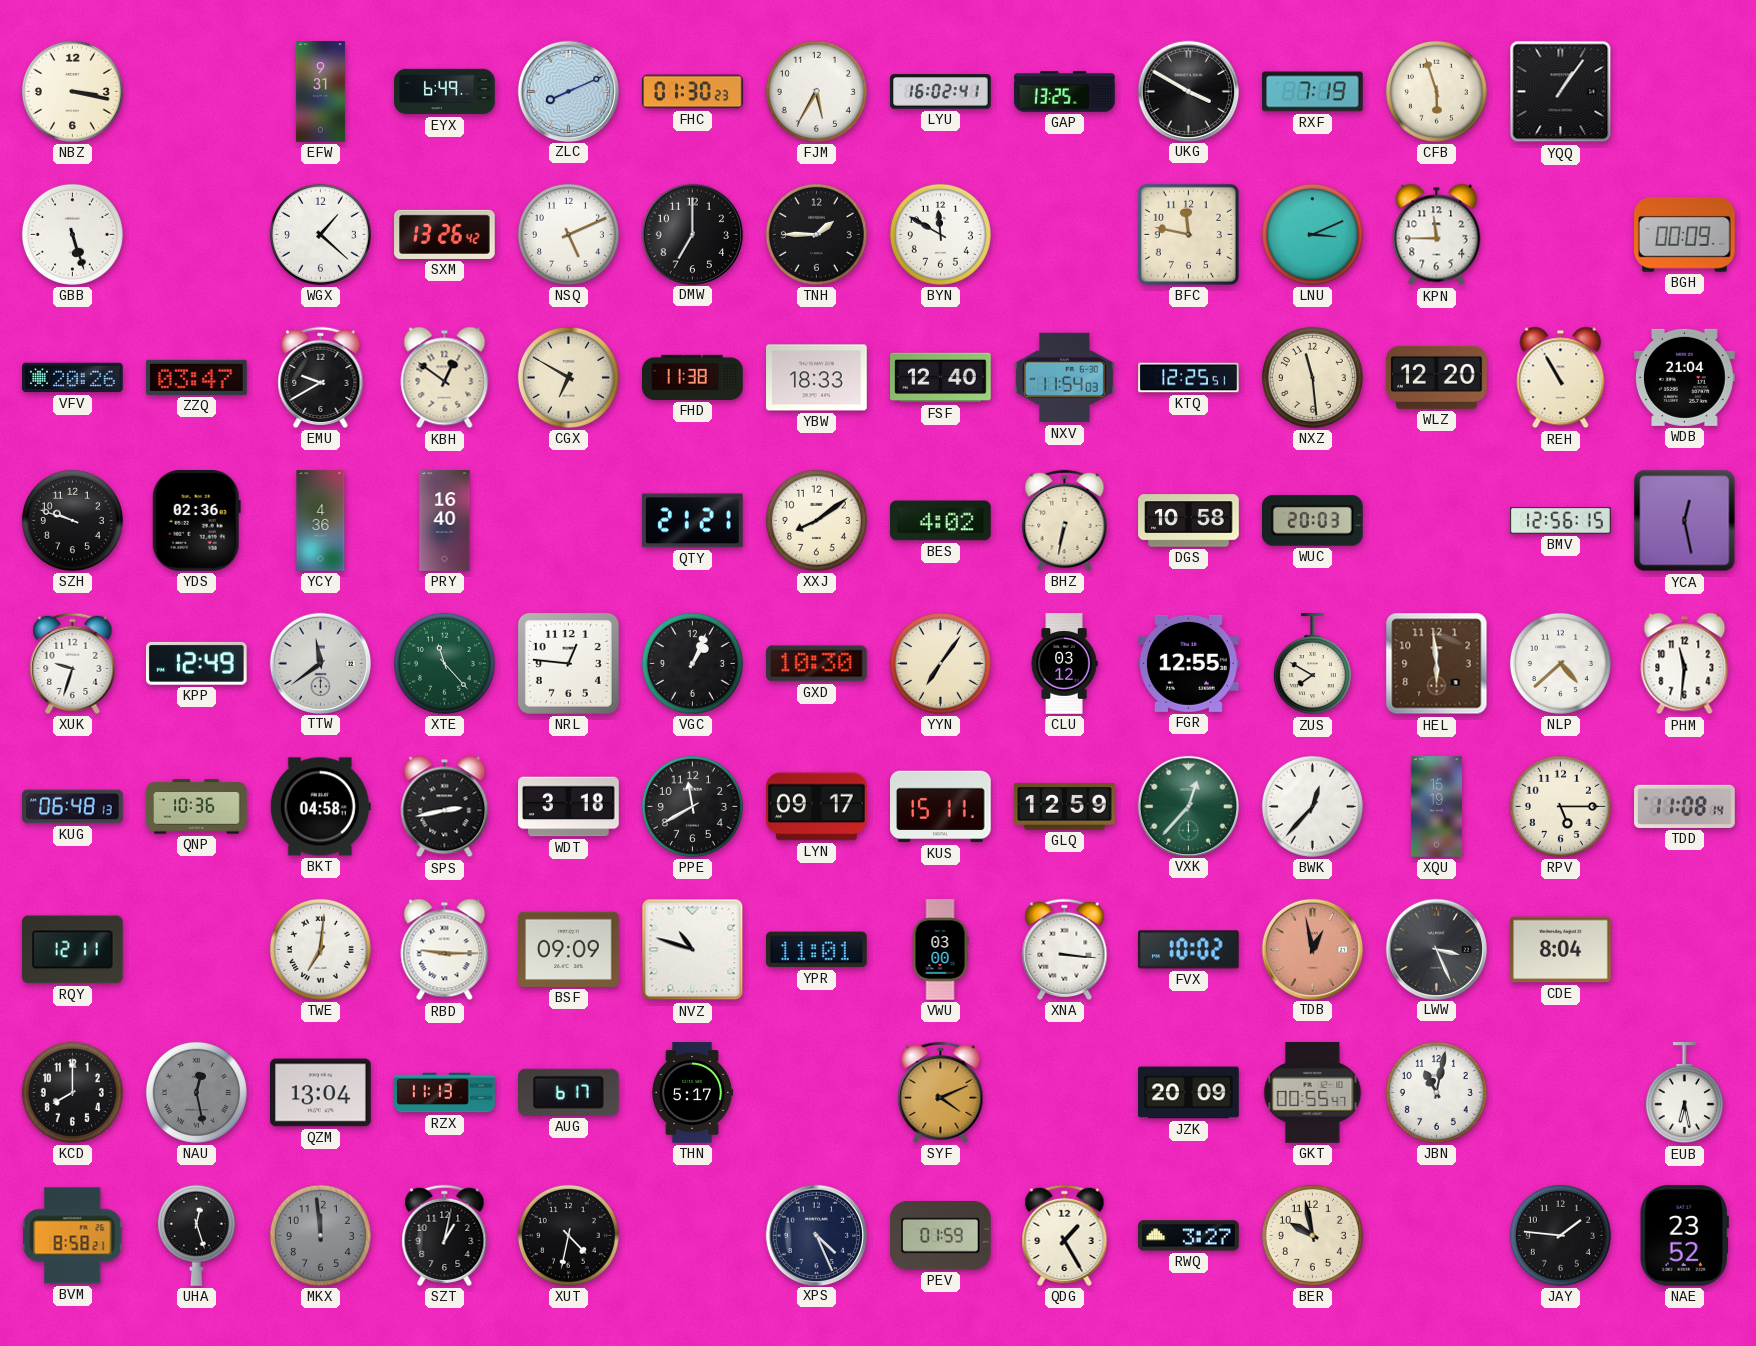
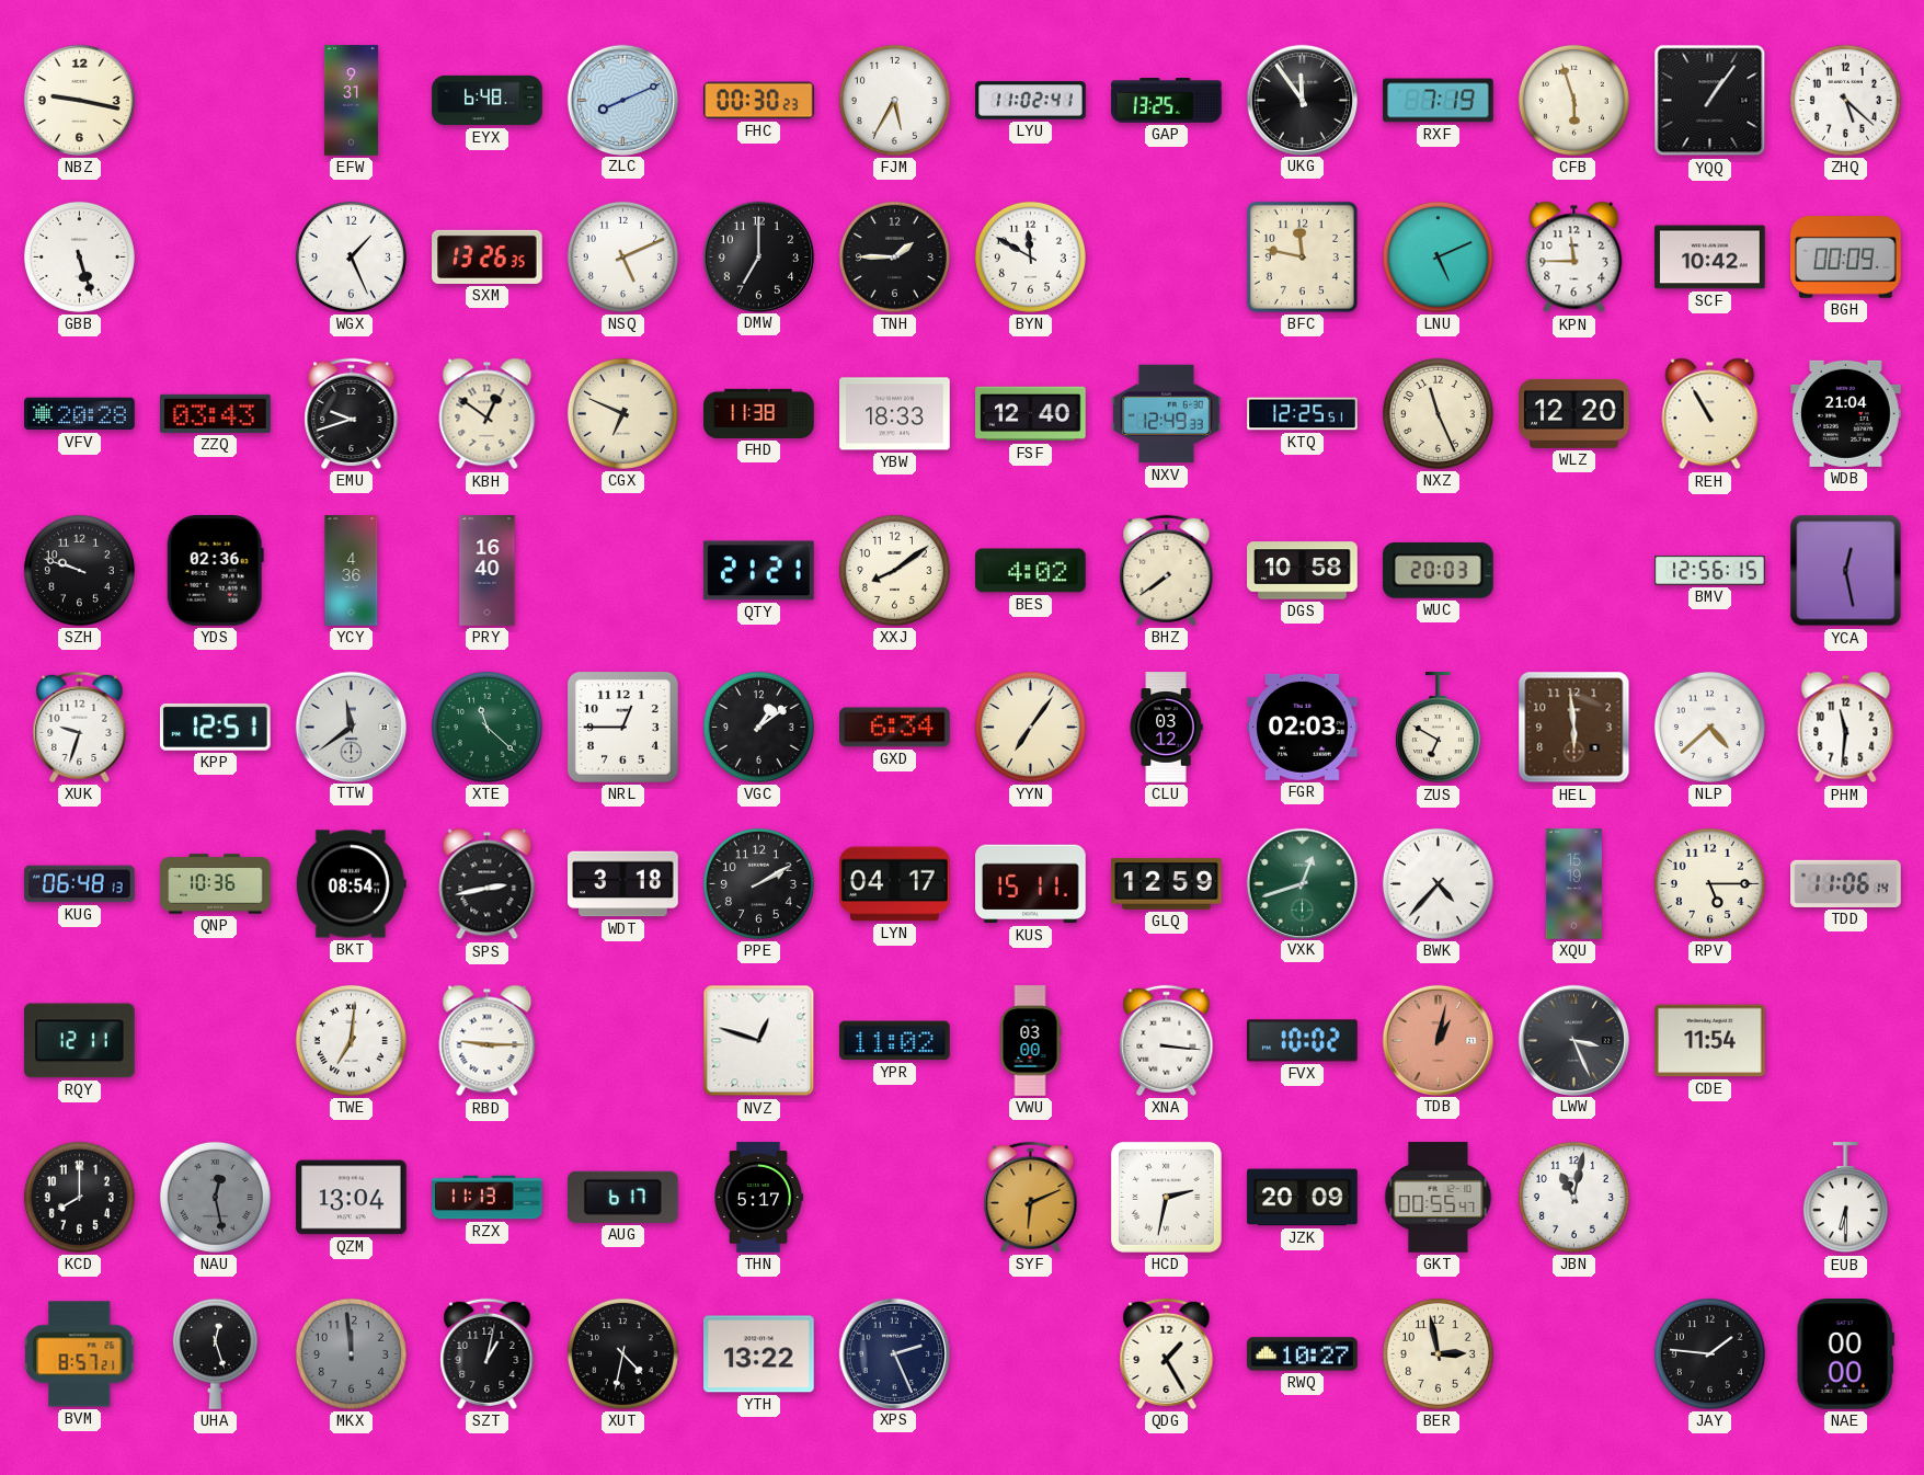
NBZ: 3:17 -> 9:17 (79, 100)
EYX: 6:49 -> 6:48 (488, 101)
FHC: 01:30 -> 00:30 (759, 101)
LYU: 16:02 -> 11:02 (1031, 101)
UKG: 3:50 -> 11:54 (1302, 100)
ZHQ: none -> 5:22 (1845, 100)
WGX: 1:22 -> 1:26 (351, 256)
SXM: 13:26:42 -> 13:26:35 (488, 256)
LNU: 3:11 -> 5:11 (1438, 256)
SCF: none -> 10:42 (1710, 258)
VFV: 20:26 -> 20:28 (80, 414)
ZZQ: 03:47 -> 03:43 (216, 413)
EMU: 9:40 -> 9:42 (352, 413)
CGX: 6:50 -> 6:49 (622, 413)
NXV: 11:54 -> 12:49 (1167, 414)
NXZ: 11:29 -> 11:26 (1438, 413)
BHZ: 6:32 -> 7:39 (1167, 570)
KPP: 12:49 -> 12:51 (215, 727)
XTE: 11:23 -> 11:22 (486, 727)
NRL: 12:46 -> 12:45 (622, 727)
VGC: 1:04 -> 1:09 (758, 727)
GXD: 10:30 -> 6:34 (895, 728)
FGR: 12:55 -> 02:03 (1303, 727)
ZUS: 7:50 -> 6:50 (1438, 728)
BKT: 04:58 -> 08:54 (351, 884)
PPE: 11:40 -> 2:10 (758, 883)
LYN: 09:17 -> 04:17 (895, 884)
VXK: 12:37 -> 12:42 (1302, 883)
BWK: 12:37 -> 4:37 (1438, 883)
TDD: 11:08 -> 11:06 (1846, 883)
BSF: 09:09 -> none (569, 949)
NVZ: 10:48 -> 12:48 (759, 1041)
YPR: 11:01 -> 11:02 (895, 1041)
TDB: 12:58 -> 1:02 (1438, 1040)
CDE: 8:04 -> 11:54 (1710, 1041)
SYF: 4:11 -> 6:11 (1031, 1197)
HCD: none -> 2:32 (1166, 1197)
EUB: 6:28 -> 6:30 (1845, 1198)
BVM: 8:58 -> 8:57 (80, 1354)
YTH: none -> 13:22 (759, 1354)
XPS: 4:26 -> 2:26 (894, 1353)
PEV: 01:59 -> none (941, 1236)
RWQ: 3:27 -> 10:27 (1303, 1354)
BER: 9:58 -> 2:58 (1438, 1353)
NAE: 23:52 -> 00:00 (1845, 1354)
